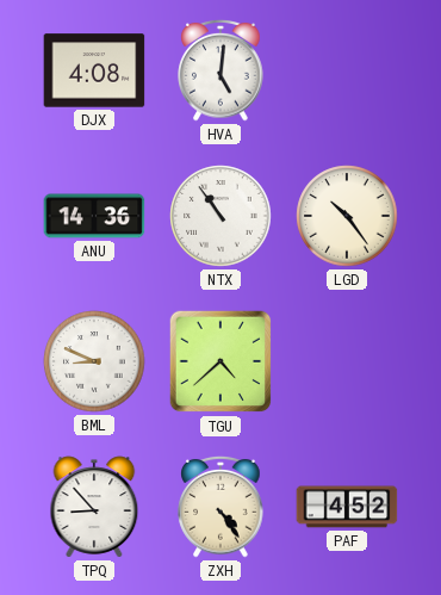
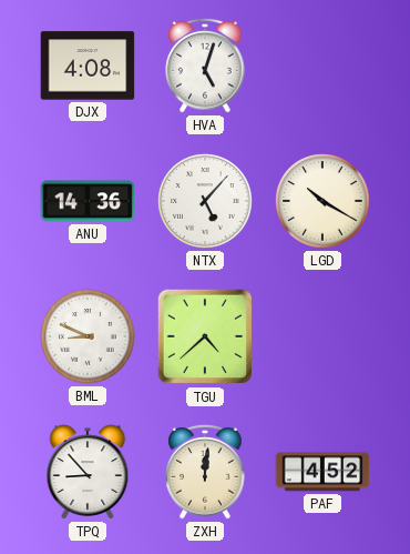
HVA: 5:01 -> 5:03 (205, 66)
NTX: 10:54 -> 5:07 (205, 201)
LGD: 10:24 -> 10:20 (322, 201)
ZXH: 4:24 -> 12:01 (205, 472)
